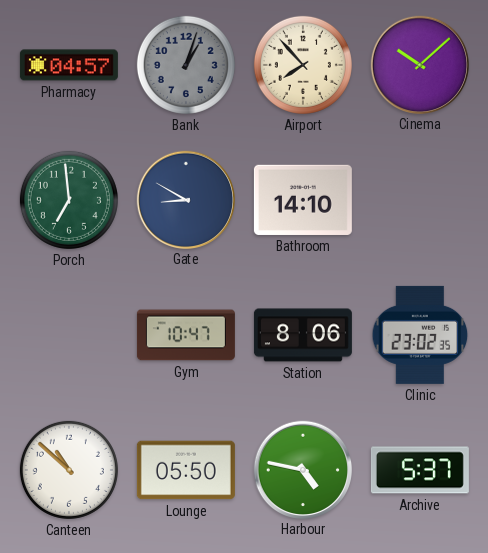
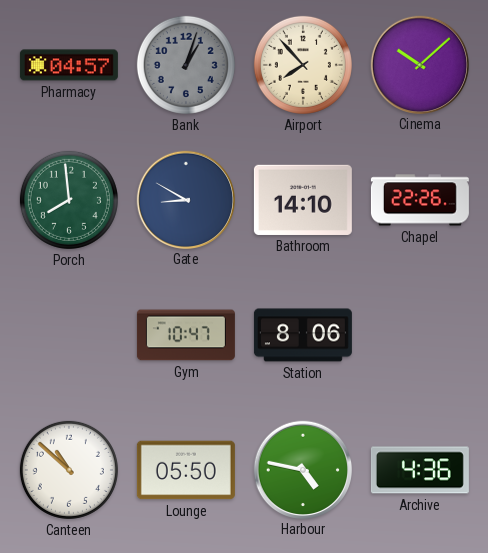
Porch: 6:59 -> 7:59 (69, 200)
Chapel: none -> 22:26 (420, 200)
Clinic: 23:02 -> none (420, 335)
Archive: 5:37 -> 4:36 (420, 470)
